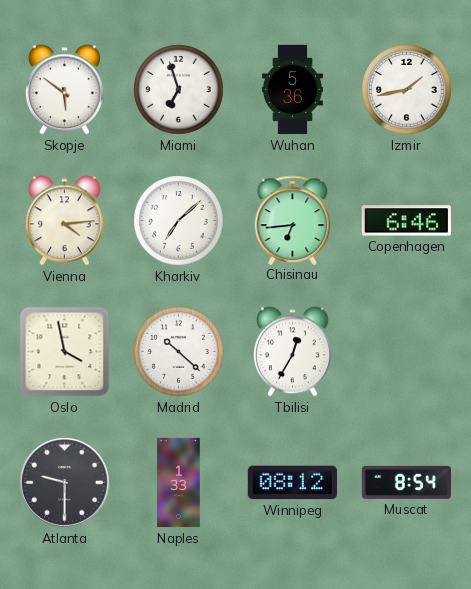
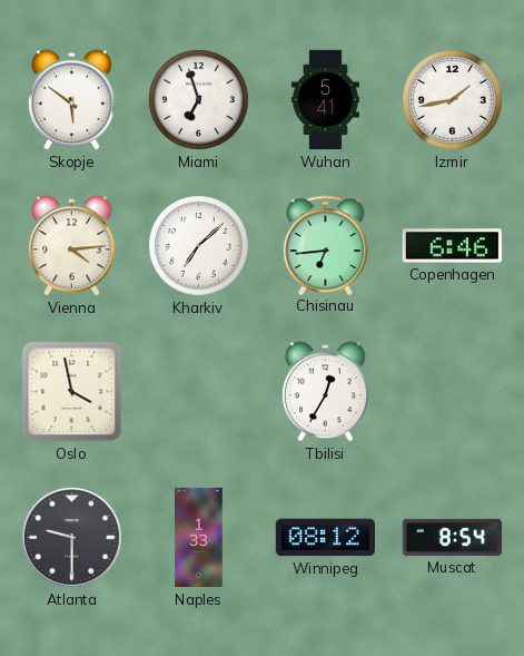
Wuhan: 5:36 -> 5:41 (325, 100)
Madrid: 10:22 -> none (179, 352)
